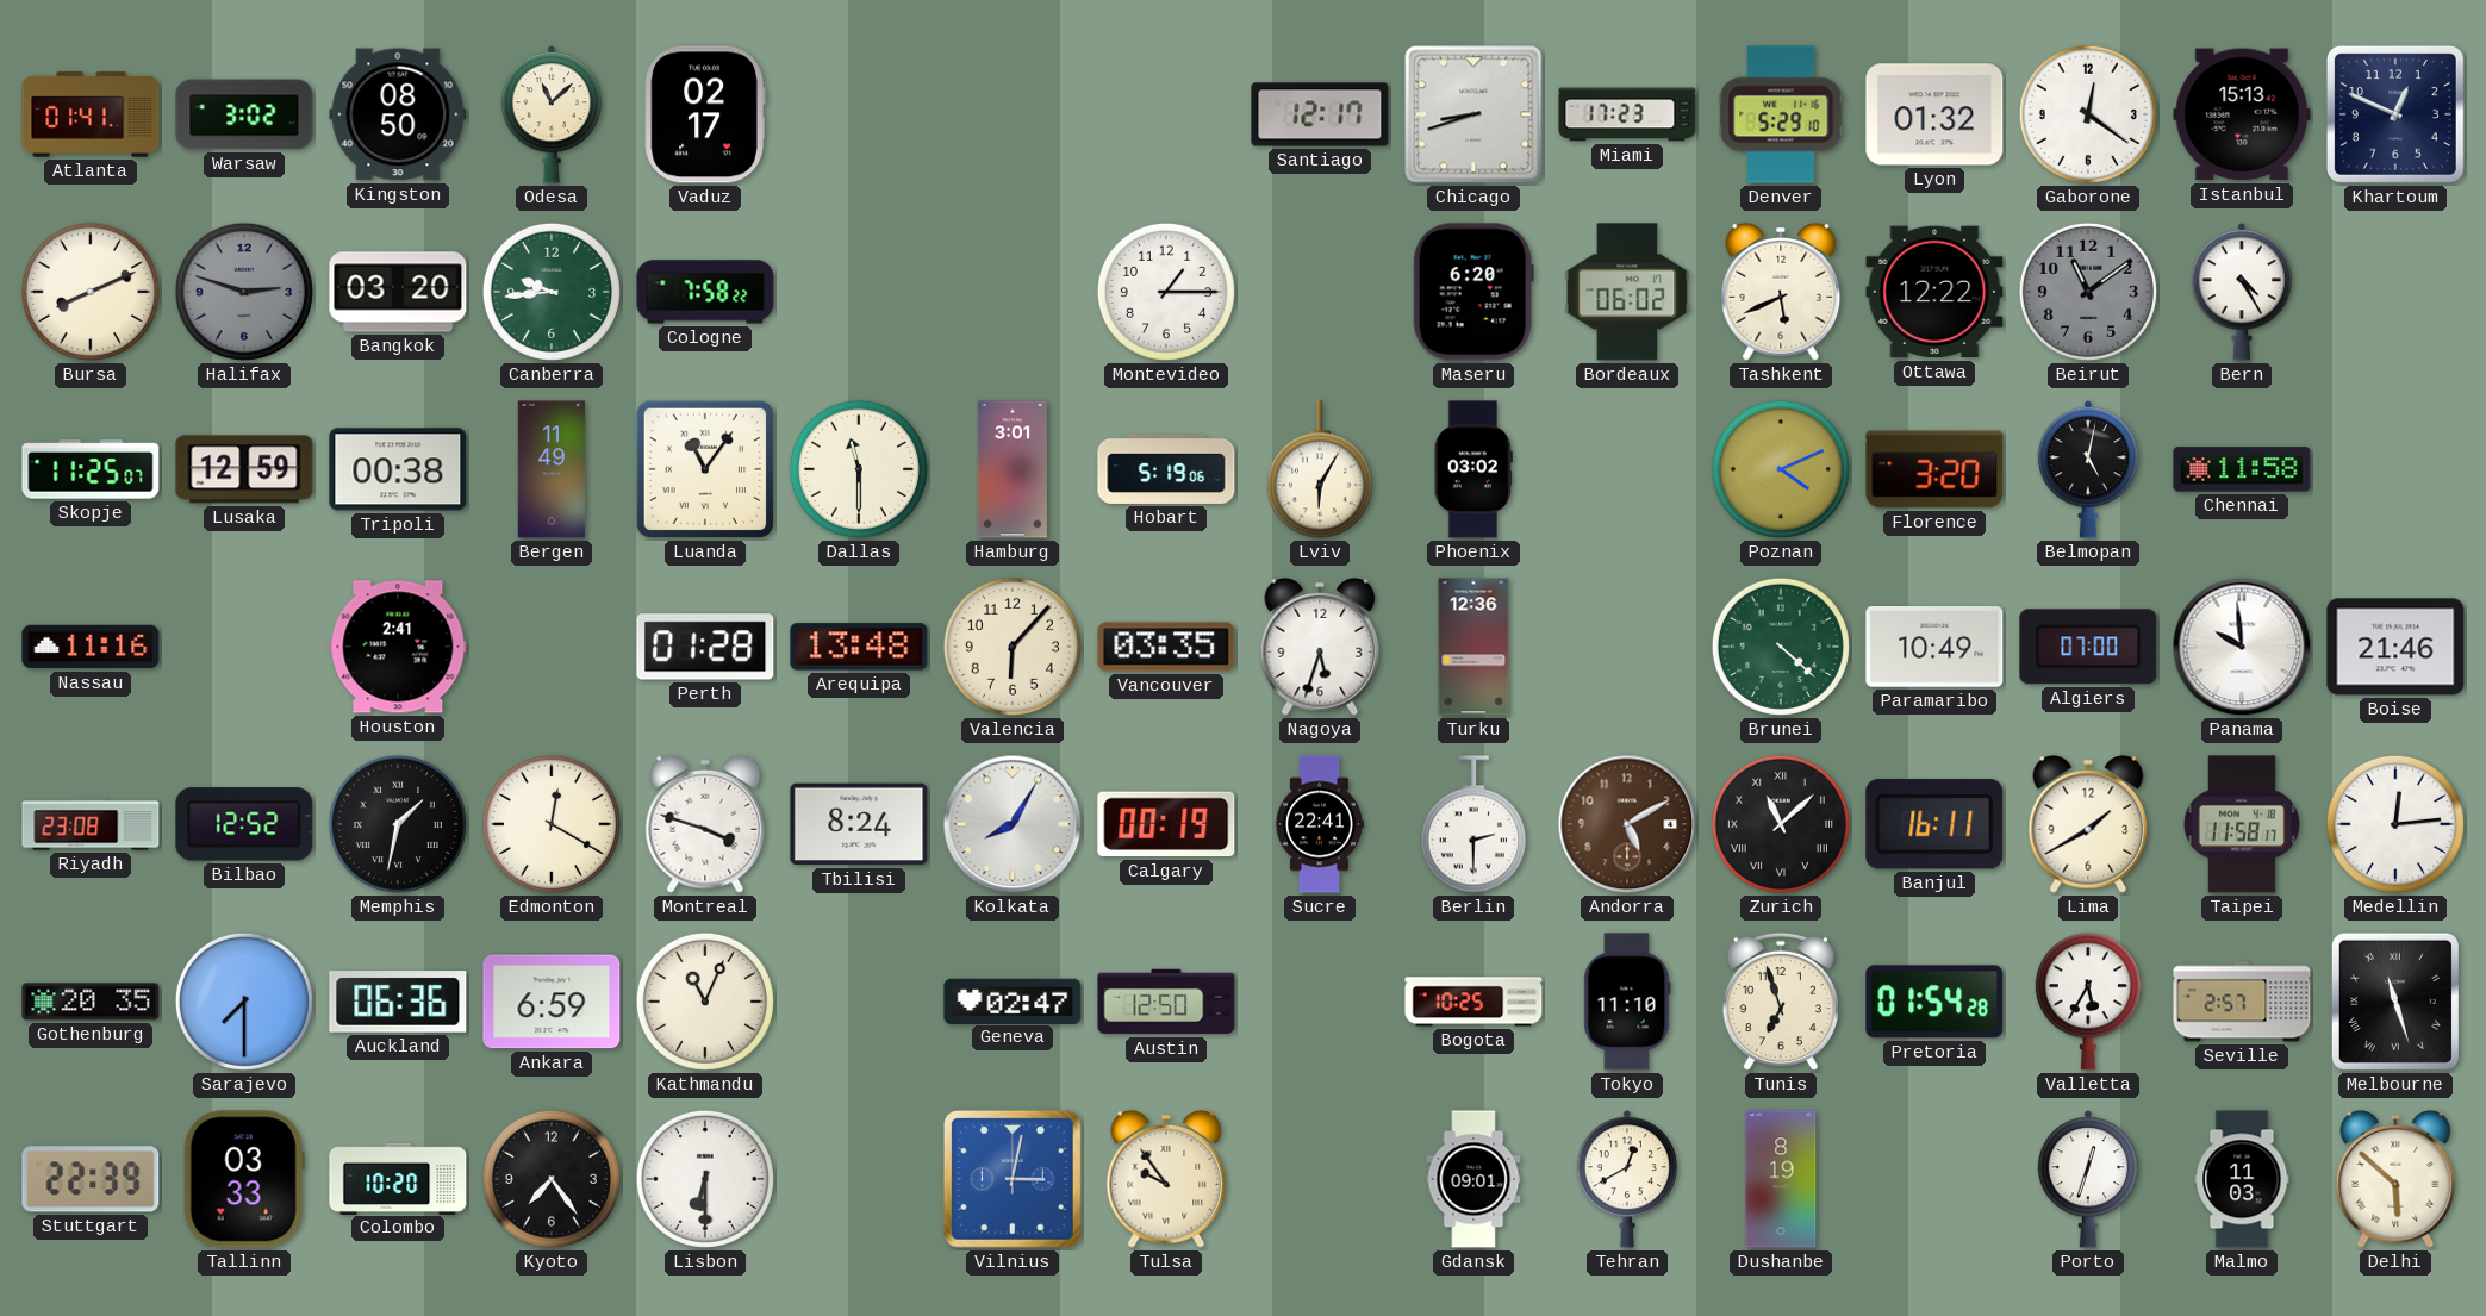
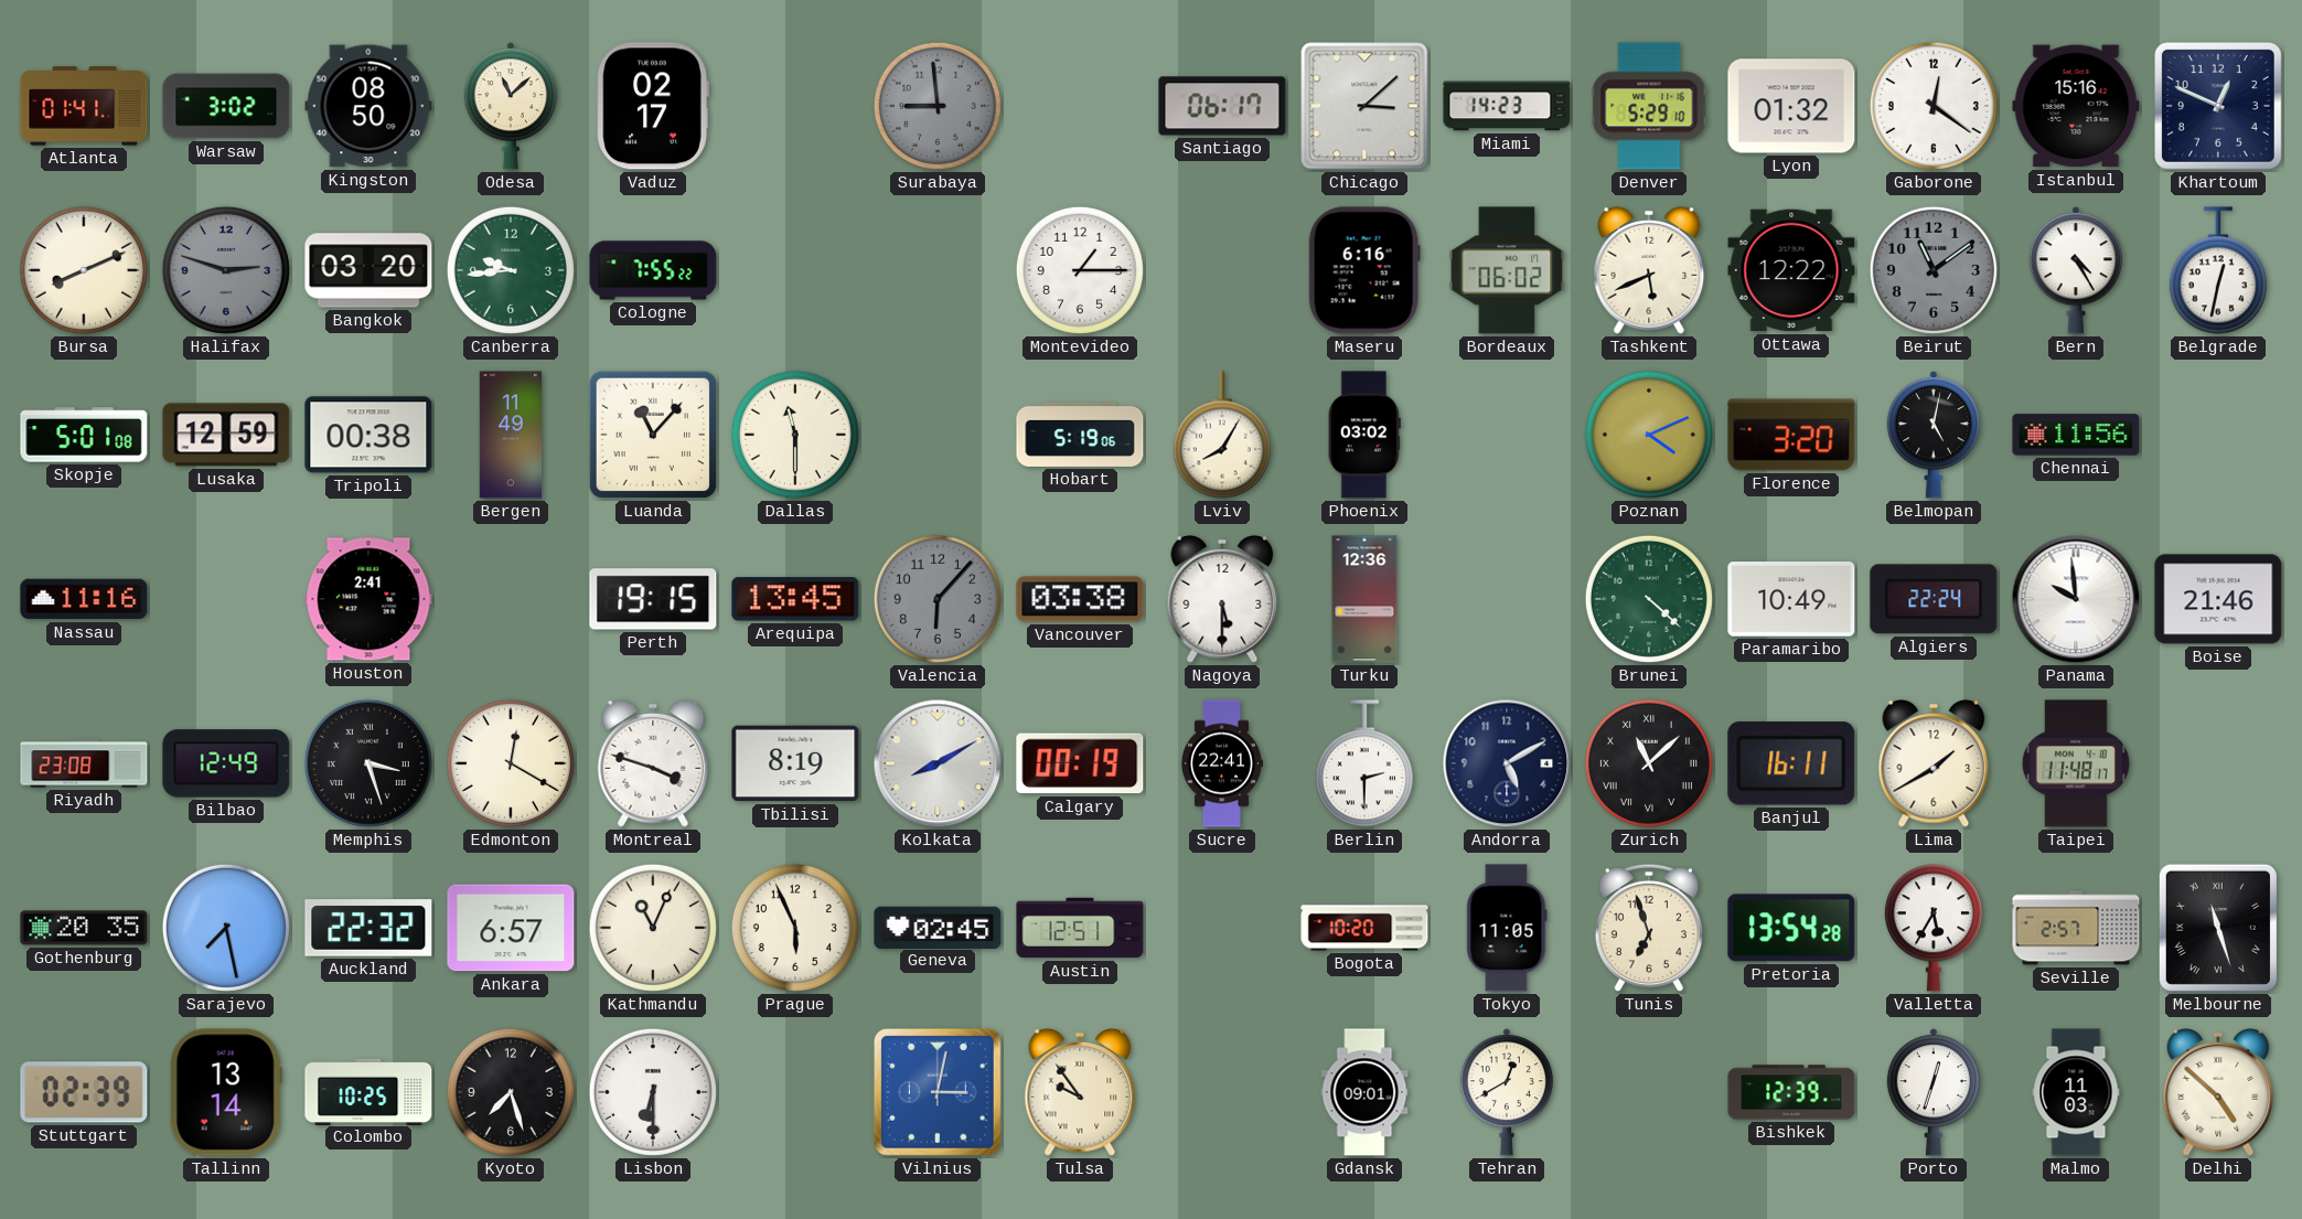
Surabaya: none -> 8:59 (938, 106)
Santiago: 12:17 -> 06:17 (1222, 106)
Chicago: 8:42 -> 3:08 (1364, 106)
Miami: 17:23 -> 14:23 (1507, 106)
Istanbul: 15:13 -> 15:16 (2076, 106)
Cologne: 7:58 -> 7:55 (653, 270)
Maseru: 6:20 -> 6:16 (1364, 270)
Belgrade: none -> 12:32 (2218, 270)
Skopje: 11:25 -> 5:01 (84, 435)
Luanda: 11:06 -> 11:07 (653, 435)
Hamburg: 3:01 -> none (1013, 469)
Lviv: 6:05 -> 8:05 (1222, 435)
Chennai: 11:58 -> 11:56 (2076, 435)
Perth: 01:28 -> 19:15 (653, 599)
Arequipa: 13:48 -> 13:45 (795, 599)
Valencia dial: cream -> grey (938, 599)
Vancouver: 03:35 -> 03:38 (1080, 599)
Nagoya: 5:33 -> 5:30 (1222, 599)
Algiers: 07:00 -> 22:24 (1934, 599)
Bilbao: 12:52 -> 12:49 (226, 763)
Memphis: 1:32 -> 3:27 (368, 763)
Tbilisi: 8:24 -> 8:19 (795, 763)
Kolkata: 8:05 -> 8:10 (938, 763)
Andorra dial: brown -> navy (1507, 763)
Taipei: 11:58 -> 11:48 (2076, 763)
Medellin: 12:14 -> none (2395, 824)
Sarajevo: 7:30 -> 7:28 (226, 928)
Auckland: 06:36 -> 22:32 (368, 928)
Ankara: 6:59 -> 6:57 (511, 928)
Prague: none -> 5:56 (795, 928)
Geneva: 02:47 -> 02:45 (938, 927)
Austin: 12:50 -> 12:51 (1080, 928)
Bogota: 10:25 -> 10:20 (1364, 928)
Tokyo: 11:10 -> 11:05 (1507, 928)
Pretoria: 01:54 -> 13:54 (1791, 928)
Stuttgart: 22:39 -> 02:39 (84, 1092)
Tallinn: 03:33 -> 13:14 (226, 1092)
Colombo: 10:20 -> 10:25 (368, 1091)
Kyoto: 7:24 -> 7:27 (511, 1092)
Dushanbe: 8:19 -> none (1781, 1179)
Bishkek: none -> 12:39 (1791, 1092)
Delhi: 5:52 -> 4:52 (2218, 1092)
